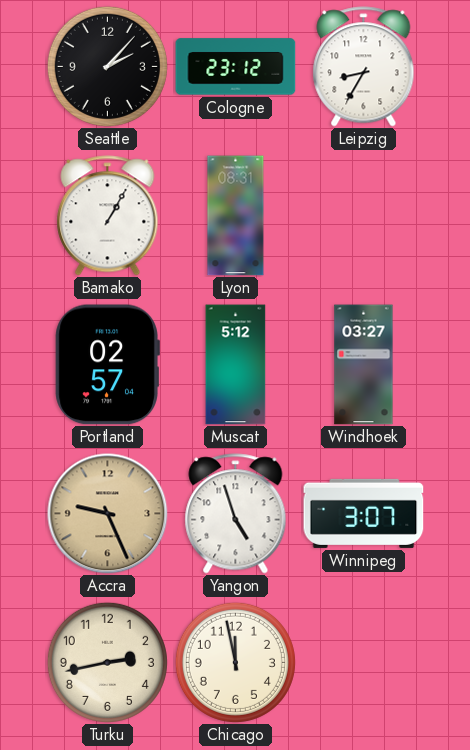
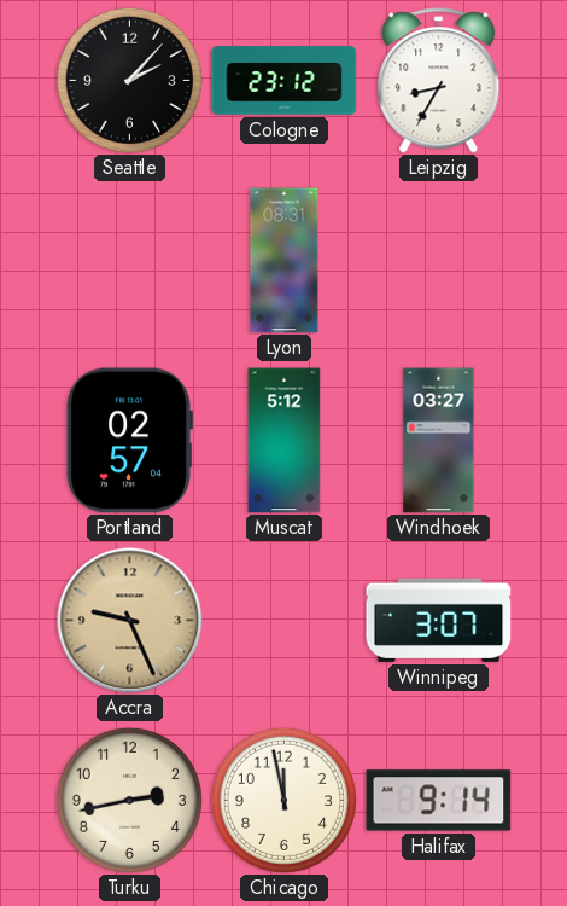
Bamako: 1:05 -> none (108, 216)
Yangon: 4:57 -> none (236, 514)
Halifax: none -> 9:14 (439, 801)
